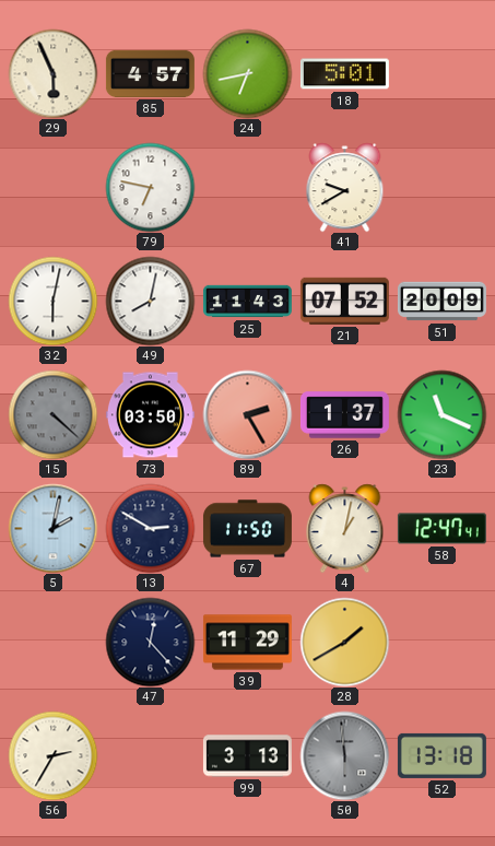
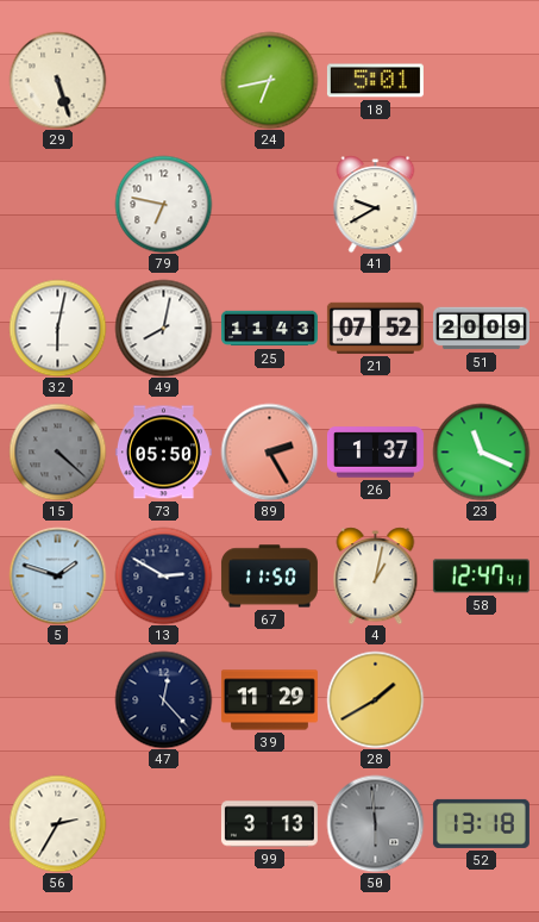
29: 5:56 -> 5:27 (57, 80)
85: 4:57 -> none (150, 73)
73: 03:50 -> 05:50 (163, 453)
5: 2:02 -> 1:48 (57, 575)
